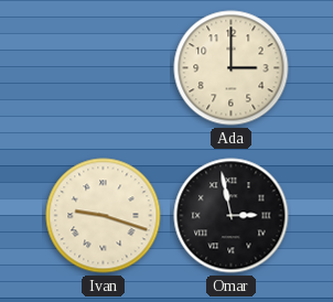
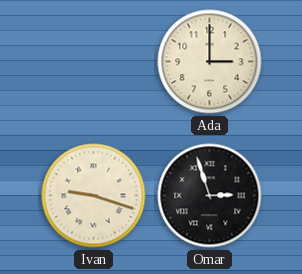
Omar: 2:58 -> 2:57 (210, 196)
